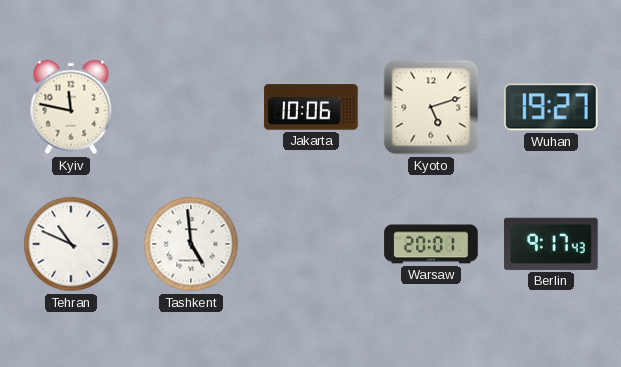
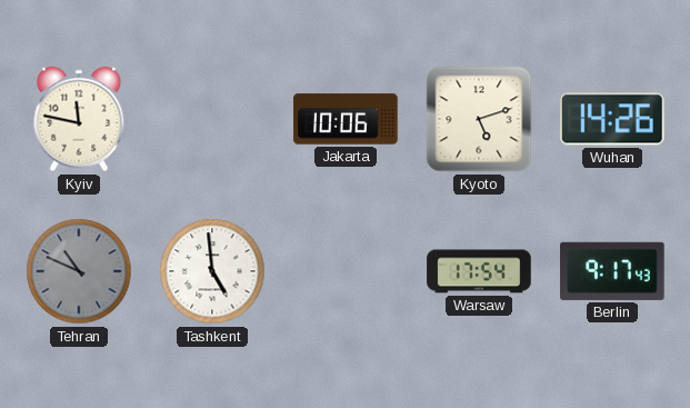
Wuhan: 19:27 -> 14:26 (613, 119)
Tehran dial: white -> grey (79, 271)
Warsaw: 20:01 -> 17:54 (479, 271)
